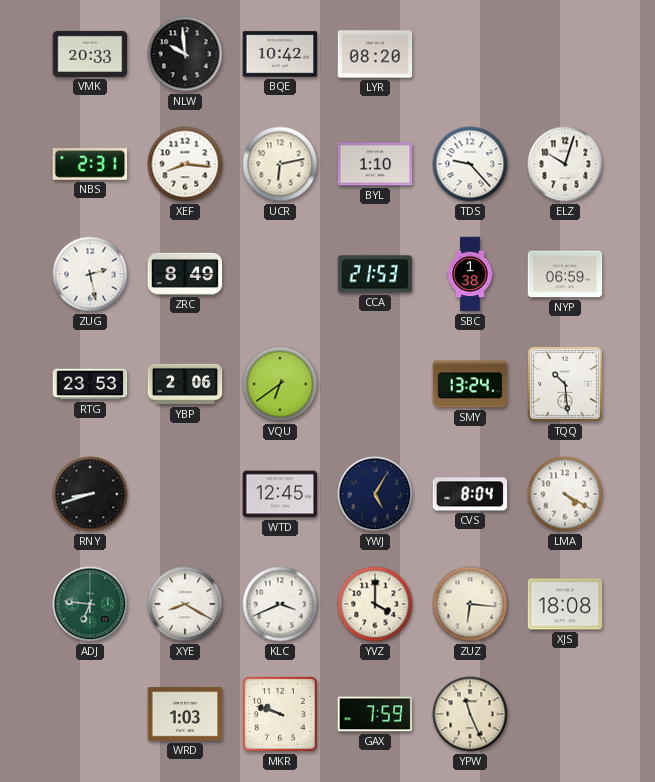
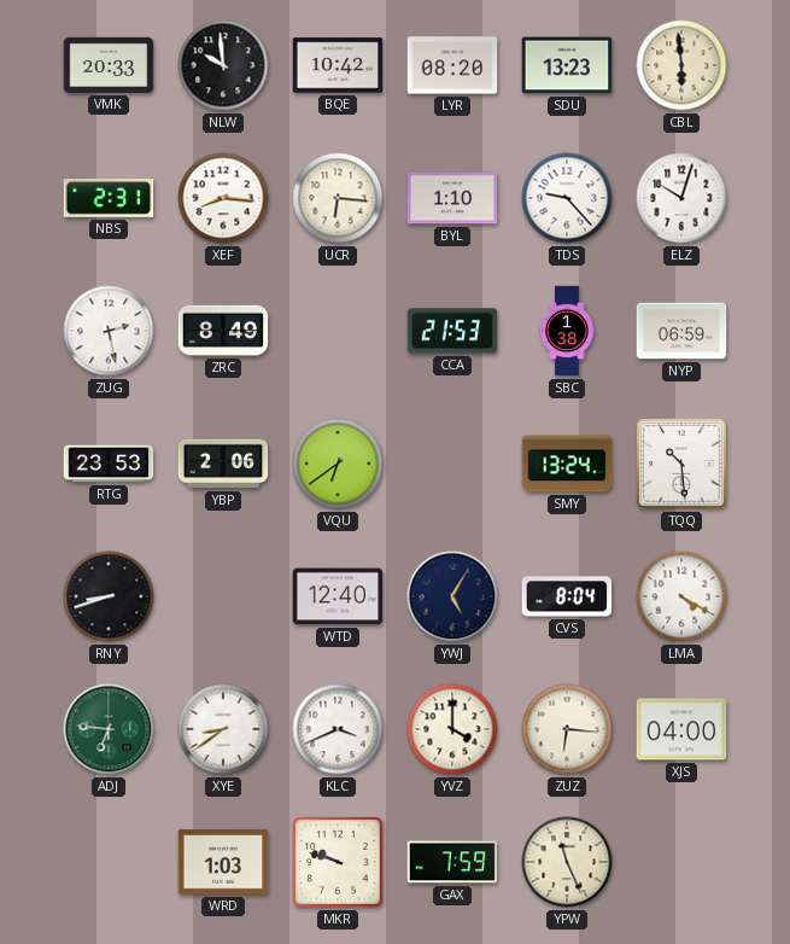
SDU: none -> 13:23 (567, 65)
CBL: none -> 5:59 (681, 65)
UCR: 6:13 -> 6:16 (338, 198)
WTD: 12:45 -> 12:40 (338, 596)
XYE: 8:20 -> 8:39 (223, 729)
XJS: 18:08 -> 04:00 (681, 729)
